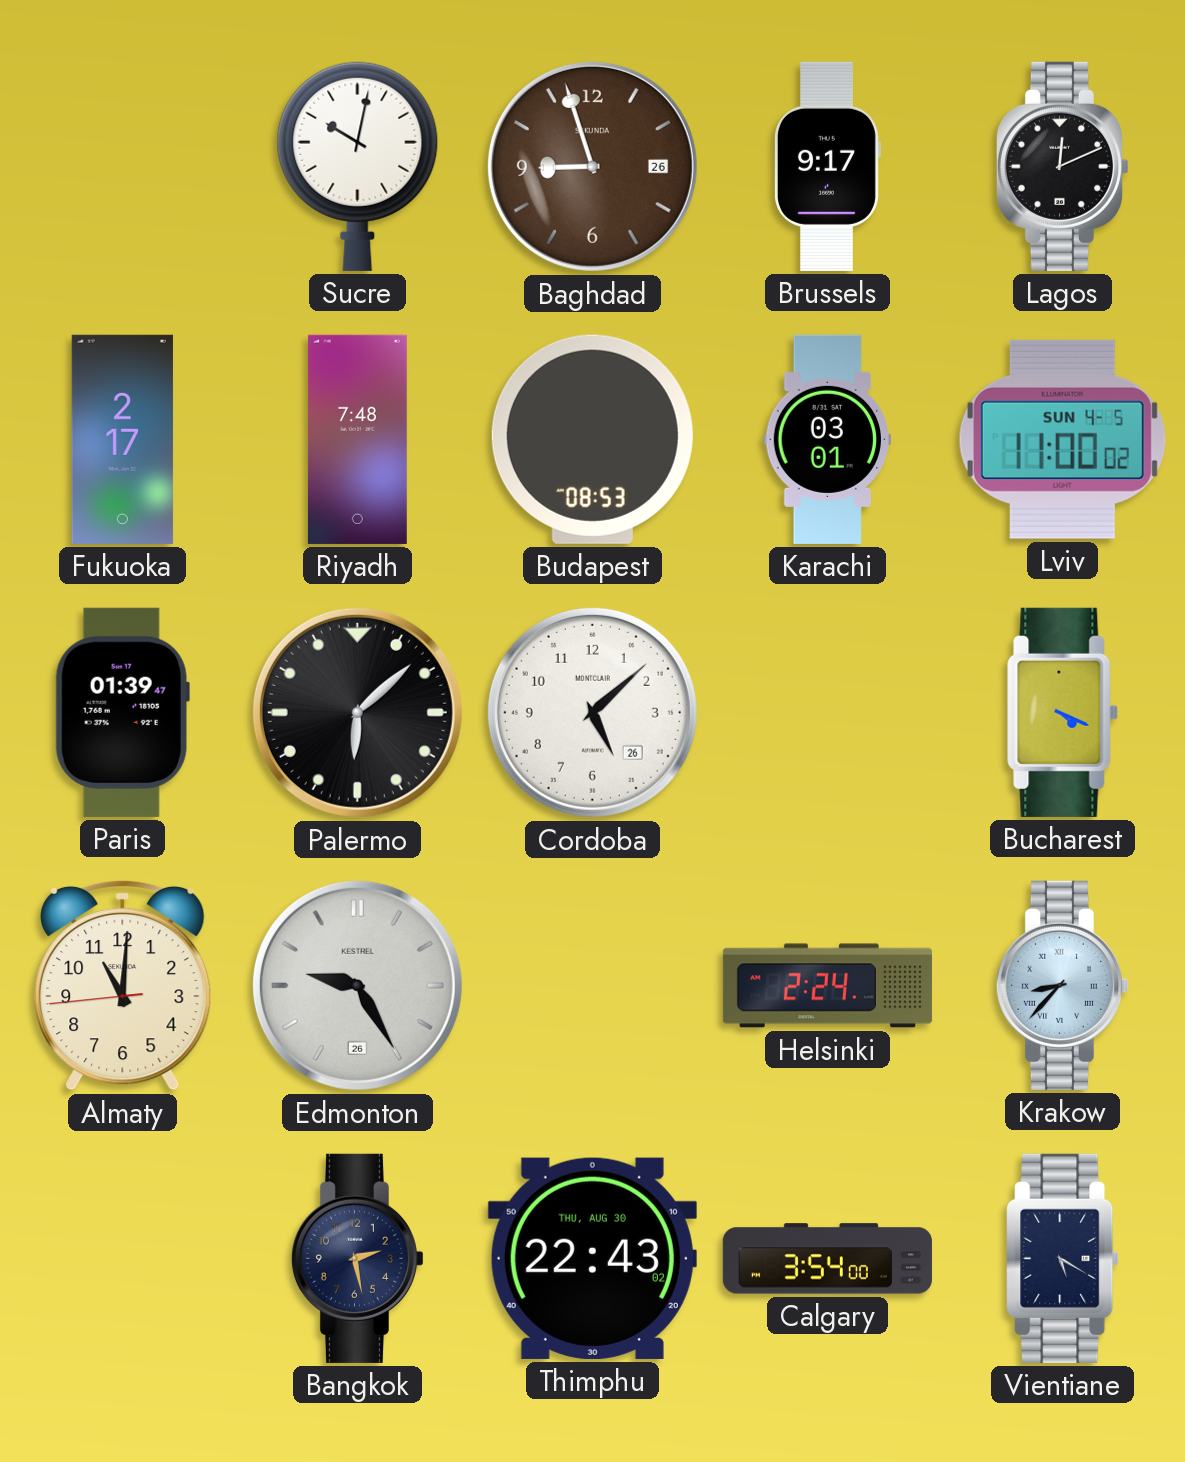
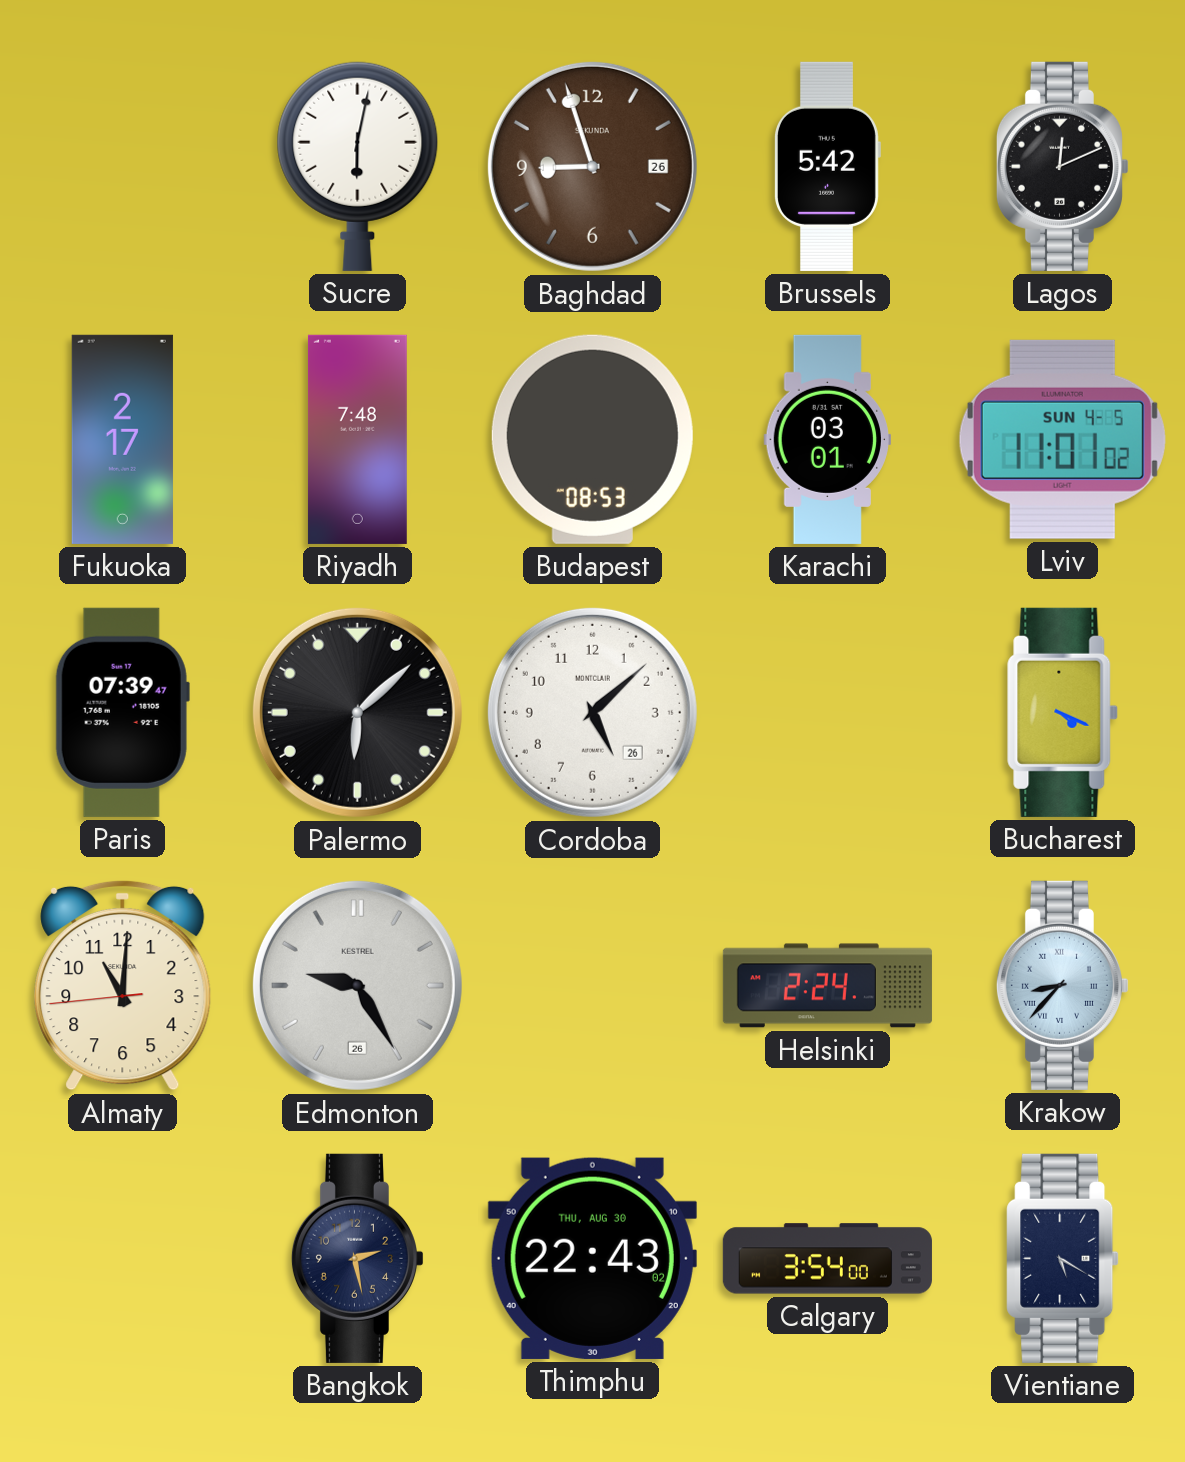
Sucre: 10:02 -> 6:02 (358, 166)
Brussels: 9:17 -> 5:42 (828, 166)
Lviv: 11:00 -> 11:01 (1062, 439)
Paris: 01:39 -> 07:39 (122, 712)
